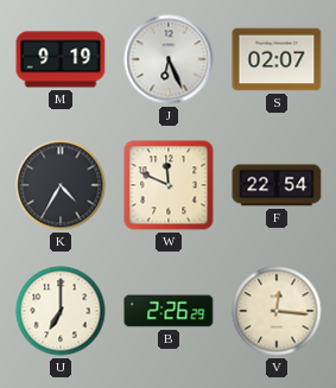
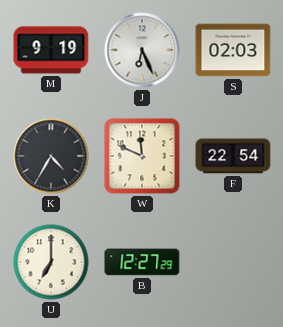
S: 02:07 -> 02:03 (233, 50)
B: 2:26 -> 12:27 (142, 262)
V: 12:16 -> none (277, 311)
